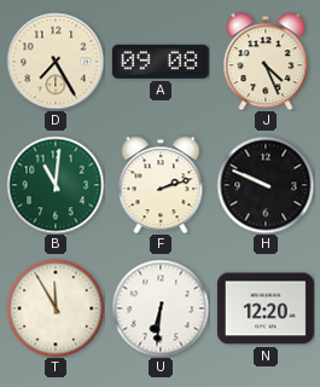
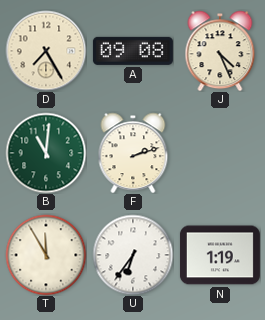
H: 9:49 -> none (266, 185)
U: 6:31 -> 6:36 (133, 255)
N: 12:20 -> 1:19 (220, 255)
